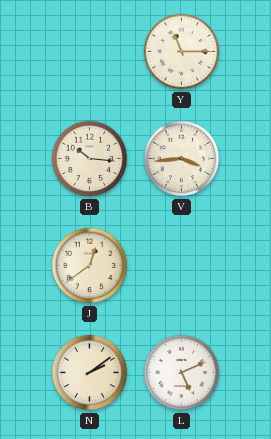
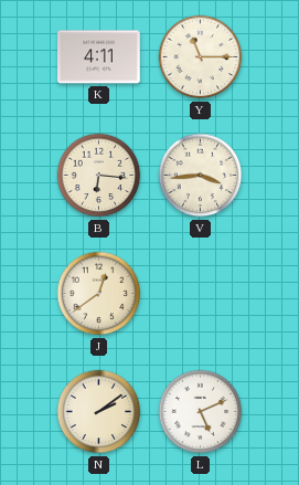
K: none -> 4:11 (99, 57)
B: 10:16 -> 6:16 (99, 176)
